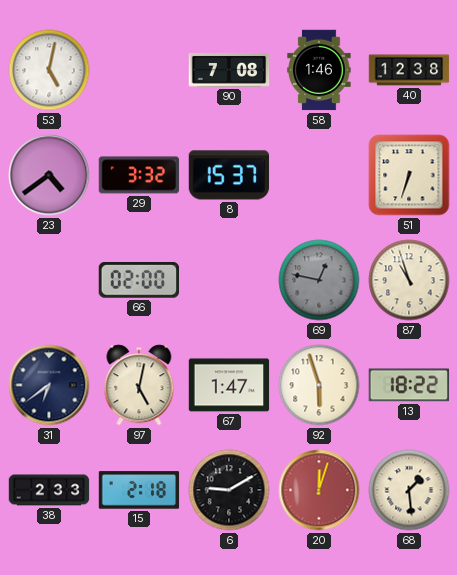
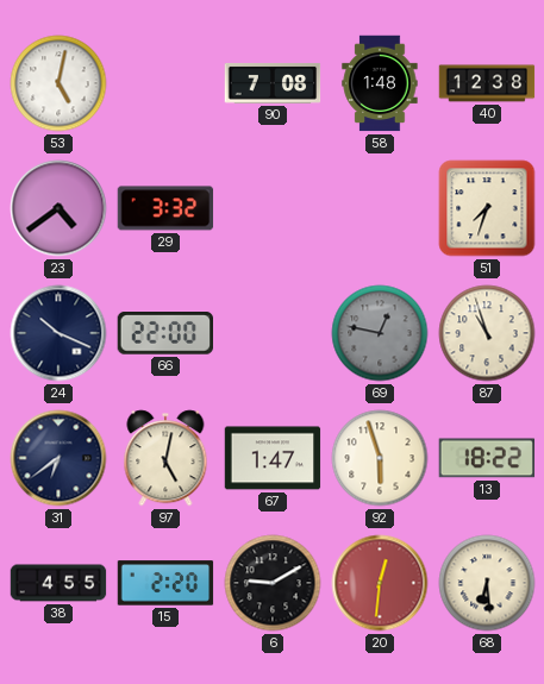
58: 1:46 -> 1:48 (380, 83)
8: 15:37 -> none (229, 175)
51: 6:33 -> 7:33 (487, 208)
24: none -> 10:19 (58, 333)
66: 02:00 -> 22:00 (164, 334)
38: 2:33 -> 4:55 (58, 583)
15: 2:18 -> 2:20 (165, 583)
20: 12:03 -> 12:31 (380, 583)
68: 1:29 -> 6:29 (487, 583)
